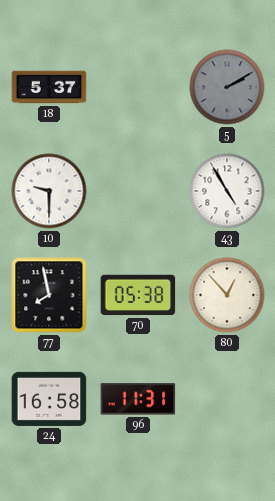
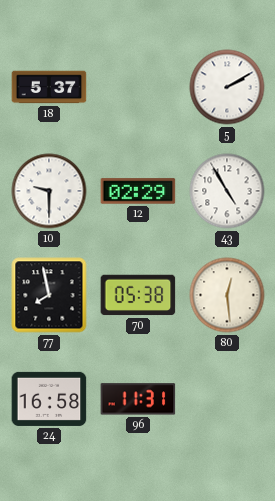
5 dial: grey -> white (227, 87)
12: none -> 02:29 (138, 191)
80: 12:53 -> 12:29 (227, 295)
